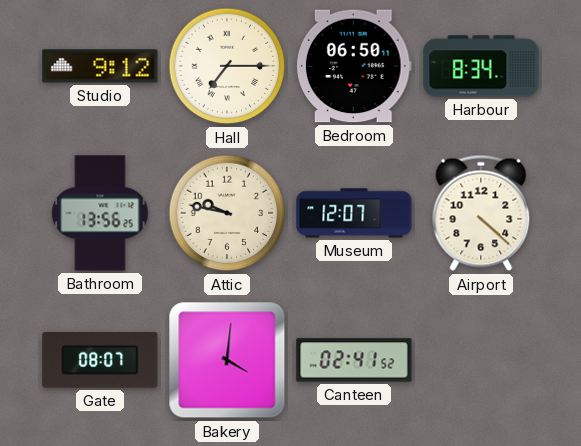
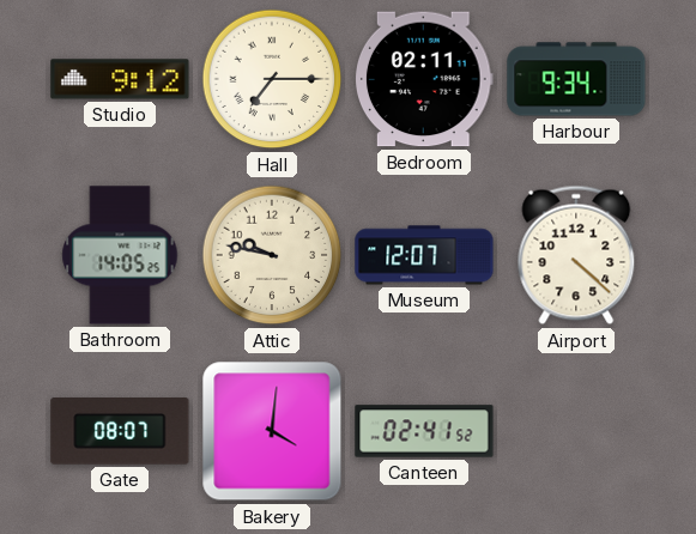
Bedroom: 06:50 -> 02:11 (424, 79)
Harbour: 8:34 -> 9:34 (576, 79)
Bathroom: 13:56 -> 14:05 (120, 255)
